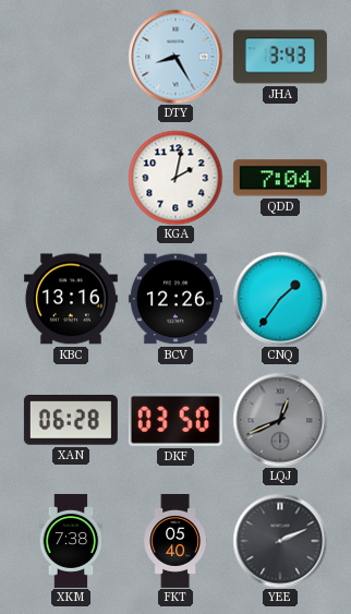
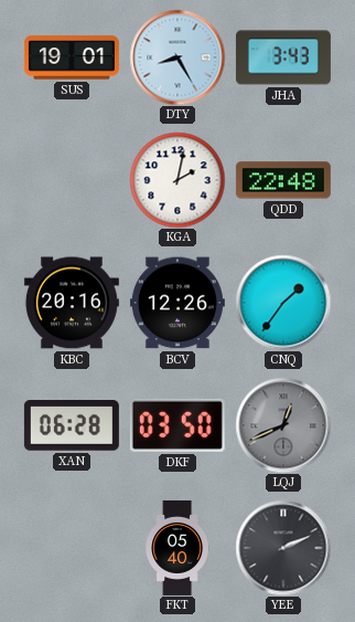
SUS: none -> 19:01 (72, 57)
QDD: 7:04 -> 22:48 (283, 180)
KBC: 13:16 -> 20:16 (72, 303)
XKM: 7:38 -> none (71, 541)
